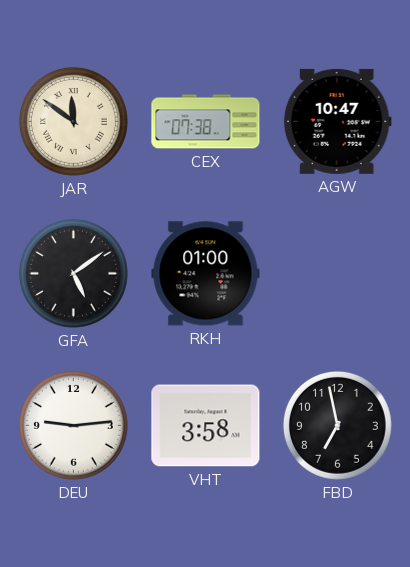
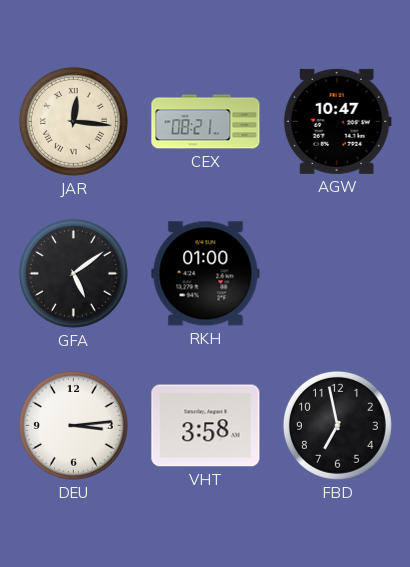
JAR: 11:51 -> 12:16 (73, 121)
CEX: 07:38 -> 08:21 (206, 122)
DEU: 9:14 -> 3:14 (73, 425)
